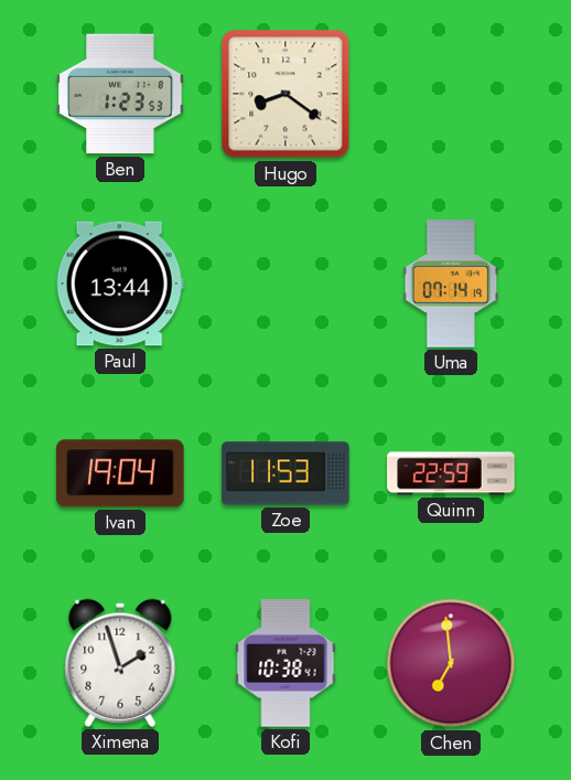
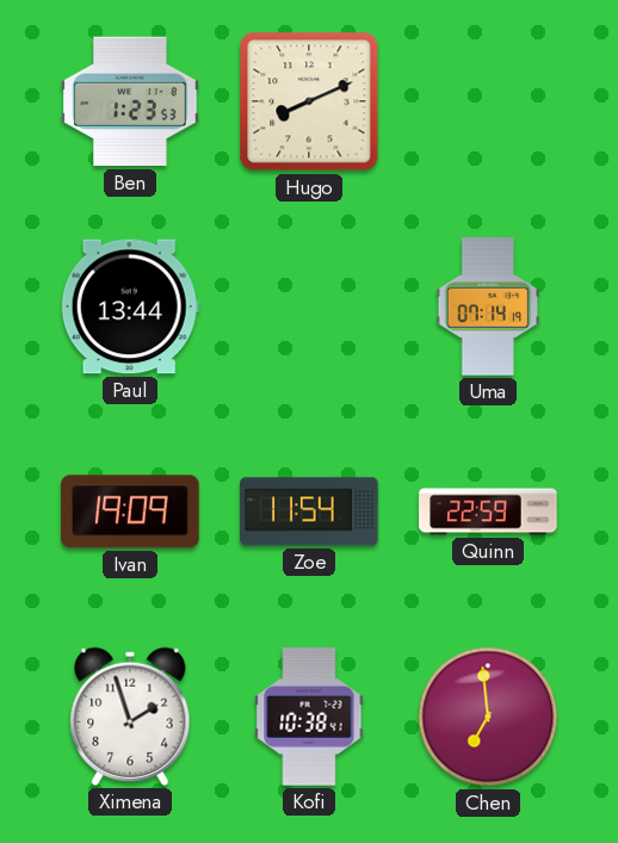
Hugo: 8:21 -> 8:11 (309, 101)
Ivan: 19:04 -> 19:09 (130, 512)
Zoe: 11:53 -> 11:54 (309, 512)
